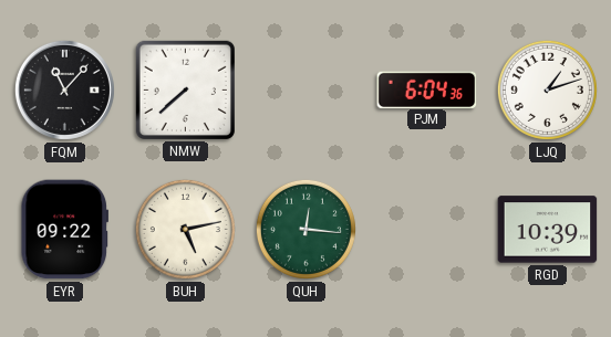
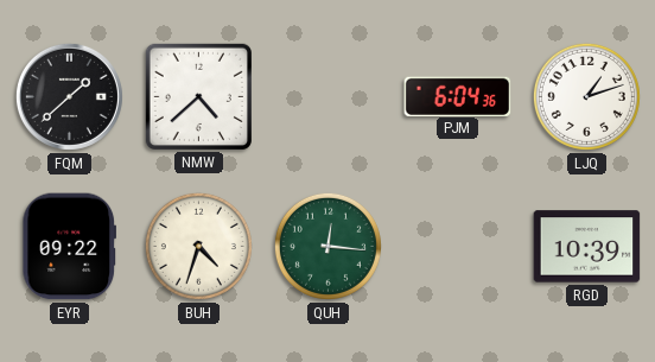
FQM: 11:07 -> 1:38 (69, 96)
NMW: 7:38 -> 4:38 (198, 96)
BUH: 5:13 -> 4:33 (198, 246)
